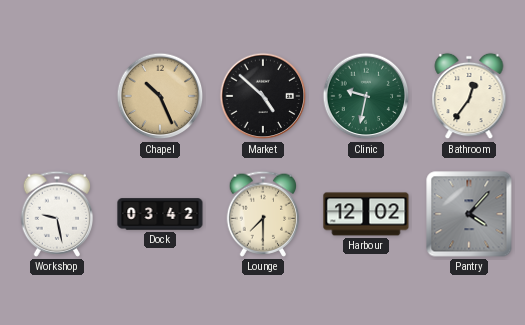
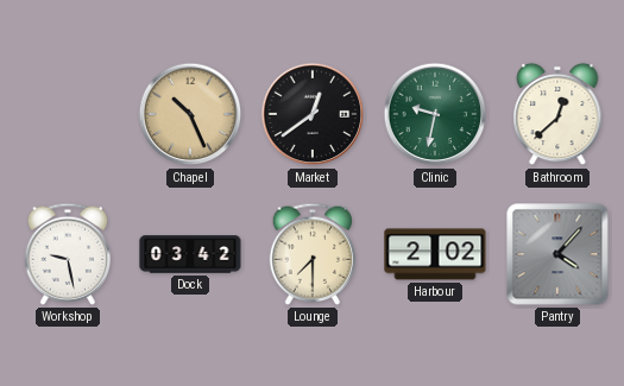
Market: 4:52 -> 12:39 (313, 114)
Bathroom: 12:36 -> 12:38 (557, 114)
Harbour: 12:02 -> 2:02 (435, 254)
